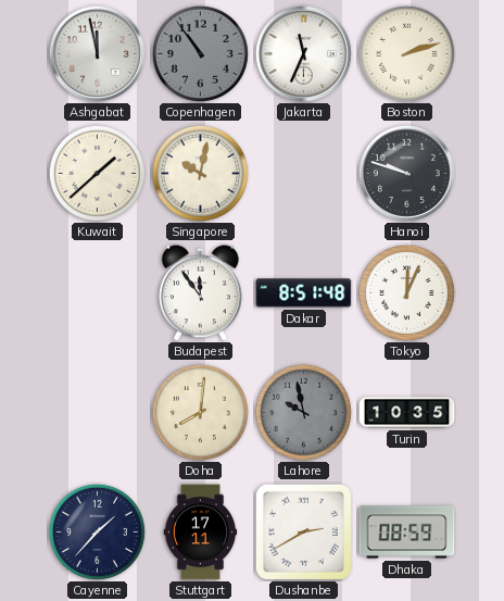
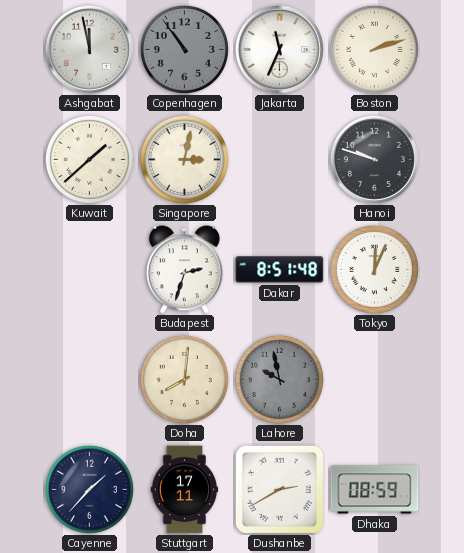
Singapore: 10:02 -> 3:02 (184, 159)
Budapest: 11:54 -> 2:33 (185, 270)
Turin: 10:35 -> none (407, 413)
